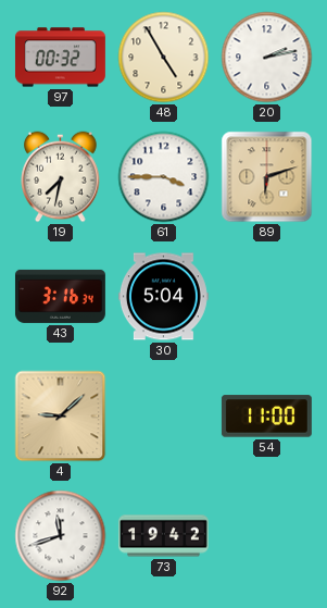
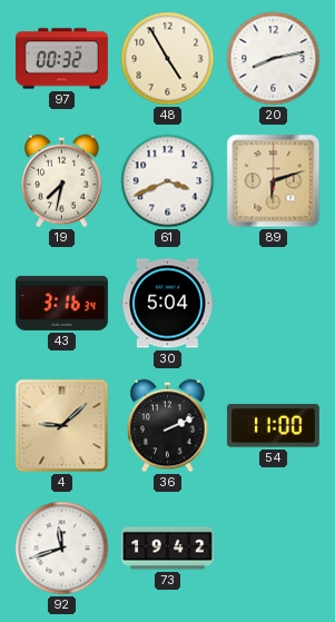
20: 2:13 -> 8:13 (274, 59)
61: 3:45 -> 3:41 (168, 181)
36: none -> 2:11 (168, 426)
